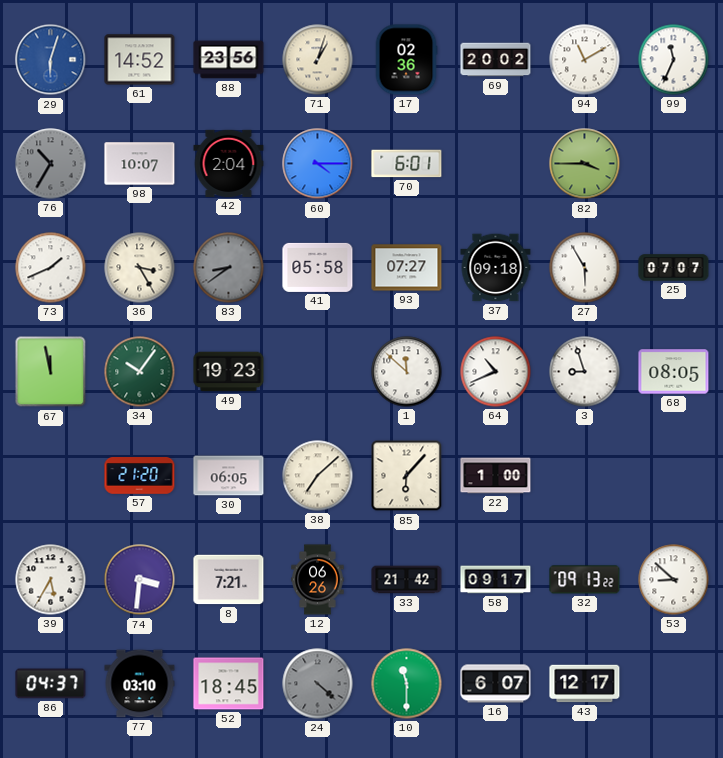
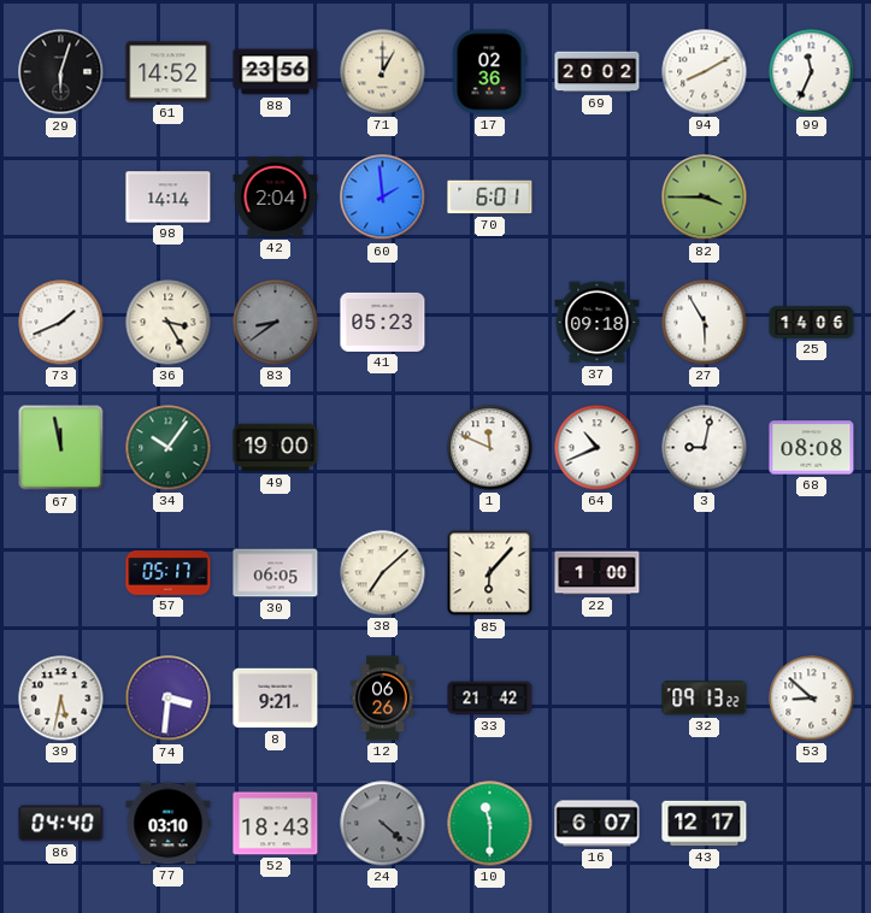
29 dial: blue -> black (61, 72)
71: 1:03 -> 1:00 (383, 72)
94: 11:10 -> 8:10 (705, 72)
76: 10:35 -> none (51, 164)
98: 10:07 -> 14:14 (169, 198)
60: 4:15 -> 1:59 (383, 198)
41: 05:58 -> 05:23 (383, 322)
93: 07:27 -> none (407, 268)
25: 07:07 -> 14:06 (812, 323)
49: 19:23 -> 19:00 (276, 448)
1: 11:52 -> 11:49 (490, 448)
3: 8:57 -> 9:02 (705, 448)
68: 08:05 -> 08:08 (812, 448)
57: 21:20 -> 05:17 (169, 573)
39: 5:35 -> 5:32 (61, 699)
8: 7:21 -> 9:21 (276, 699)
58: 09:17 -> none (496, 580)
86: 04:37 -> 04:40 (61, 824)
52: 18:45 -> 18:43 (276, 824)
